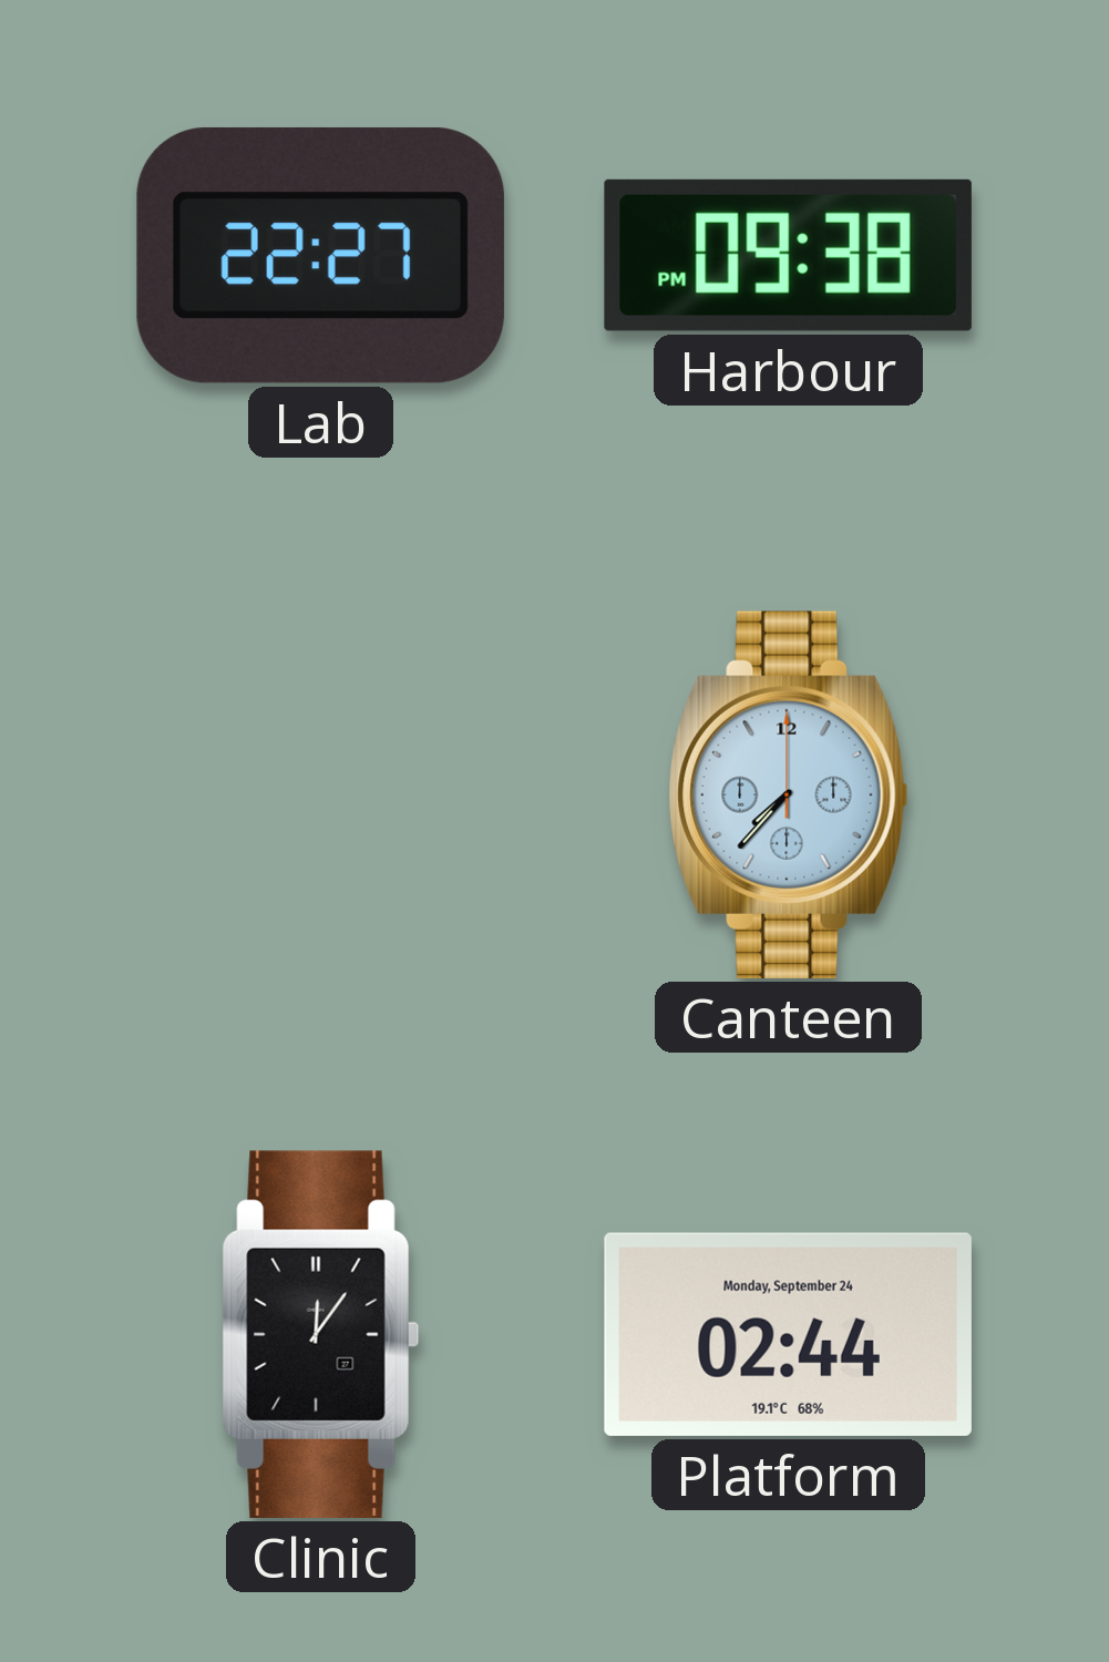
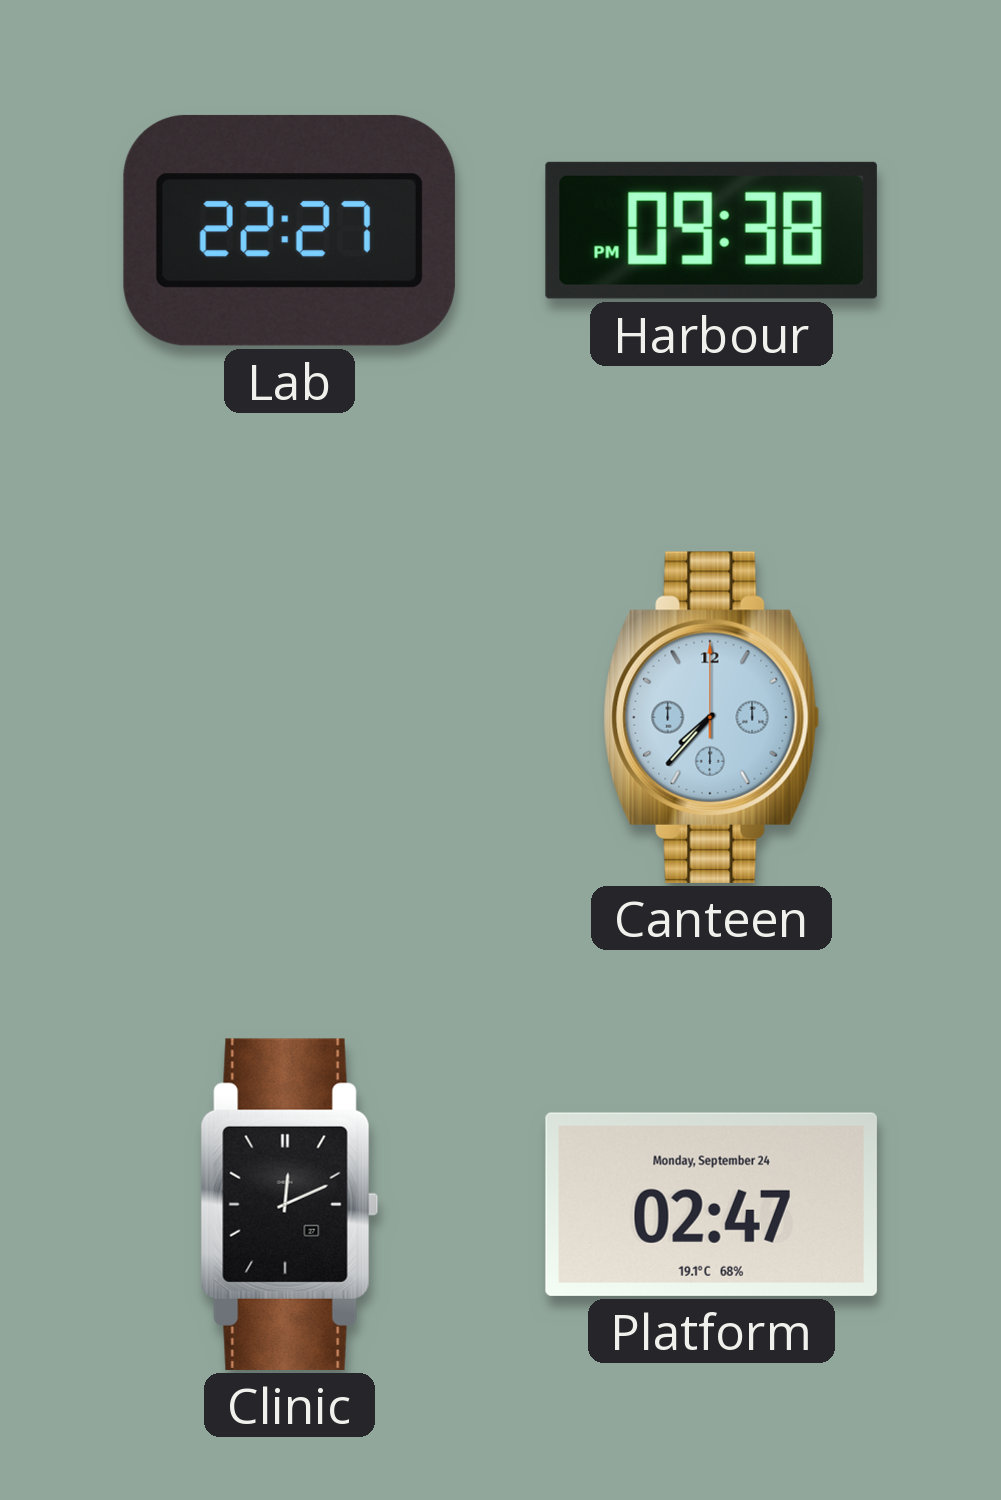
Clinic: 12:06 -> 12:11 (289, 1204)
Platform: 02:44 -> 02:47 (711, 1204)
